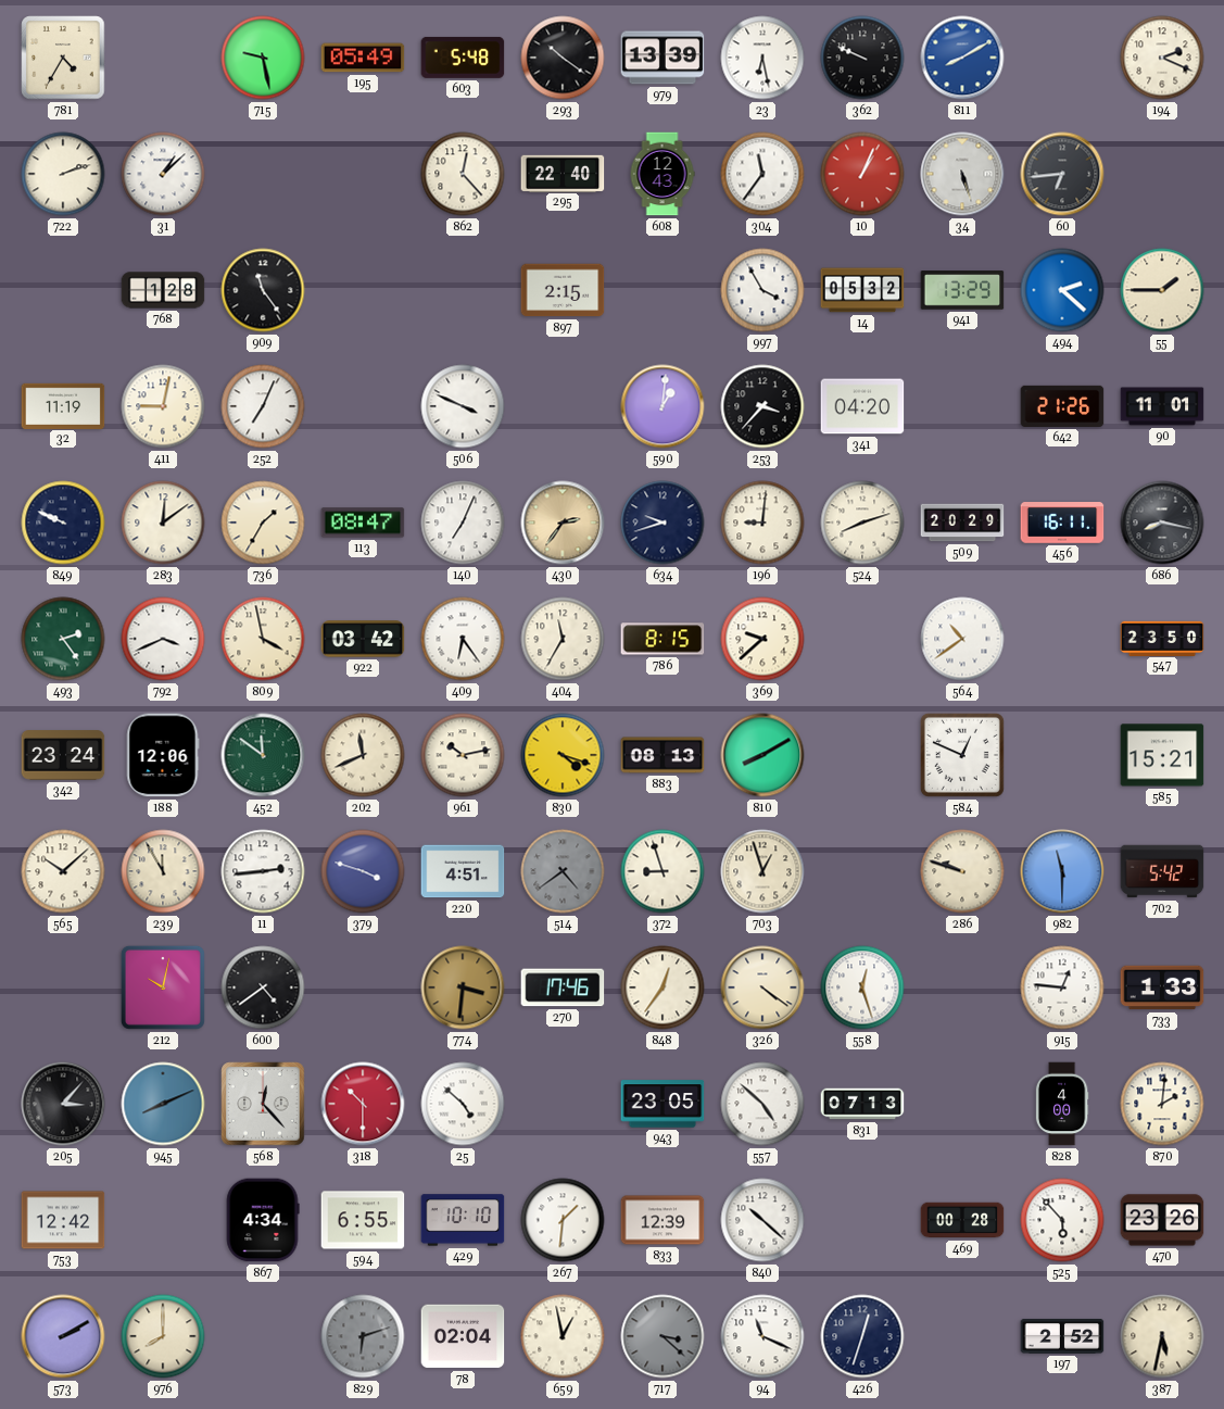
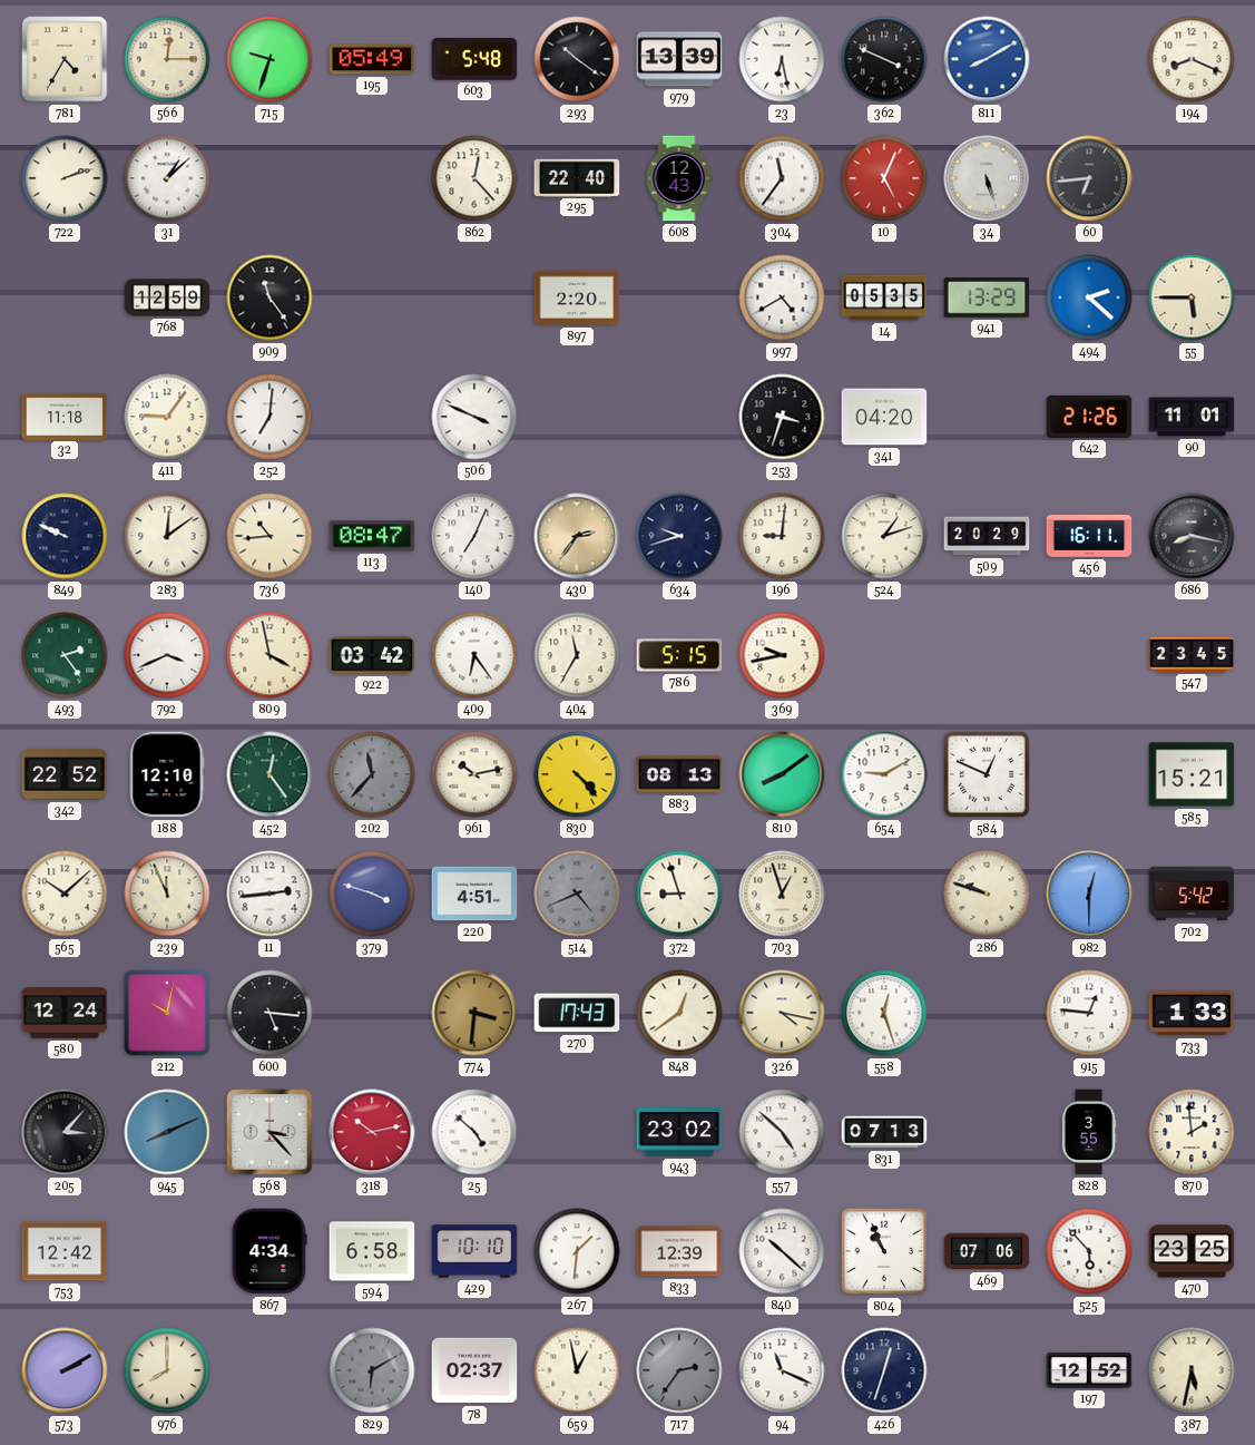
566: none -> 12:15 (167, 59)
715: 9:28 -> 9:33 (269, 59)
362: 9:49 -> 3:49 (884, 59)
194: 2:19 -> 8:19 (1192, 59)
10: 1:04 -> 5:04 (884, 178)
768: 1:28 -> 12:59 (167, 297)
897: 2:15 -> 2:20 (577, 297)
997: 3:55 -> 4:40 (782, 297)
14: 05:32 -> 05:35 (884, 297)
55: 1:45 -> 5:45 (1192, 297)
32: 11:19 -> 11:18 (65, 416)
411: 9:02 -> 9:06 (167, 417)
252: 7:04 -> 7:01 (269, 417)
590: 1:01 -> none (663, 406)
253: 3:37 -> 3:33 (782, 417)
736: 1:35 -> 10:44 (269, 536)
524: 8:12 -> 1:12 (884, 536)
786: 8:15 -> 5:15 (679, 655)
369: 9:38 -> 9:43 (782, 655)
564: 10:39 -> none (962, 639)
547: 23:50 -> 23:45 (1192, 654)
342: 23:24 -> 22:52 (65, 774)
188: 12:06 -> 12:10 (167, 774)
452: 11:51 -> 12:24 (269, 774)
202: 11:41 -> 11:37 (372, 774)
202 dial: cream -> grey (372, 774)
830: 4:18 -> 4:23 (577, 774)
810: 8:10 -> 8:09 (782, 774)
654: none -> 9:10 (884, 774)
239: 11:55 -> 11:56 (167, 894)
514: 4:39 -> 4:41 (577, 894)
982: 11:30 -> 12:30 (1089, 894)
580: none -> 12:24 (65, 1013)
600: 4:39 -> 5:16 (269, 1013)
270: 17:46 -> 17:43 (577, 1013)
848: 12:36 -> 12:39 (679, 1013)
326: 4:21 -> 4:17 (782, 1013)
568: 12:23 -> 3:23 (269, 1132)
318: 10:30 -> 10:13 (372, 1132)
943: 23:05 -> 23:02 (679, 1132)
828: 4:00 -> 3:55 (1089, 1132)
870: 2:01 -> 1:59 (1192, 1132)
594: 6:55 -> 6:58 (372, 1251)
804: none -> 10:56 (884, 1251)
469: 00:28 -> 07:06 (987, 1251)
470: 23:26 -> 23:25 (1192, 1251)
829: 6:12 -> 6:10 (372, 1370)
78: 02:04 -> 02:37 (474, 1370)
717: 3:22 -> 2:36 (679, 1370)
197: 2:52 -> 12:52 (1089, 1370)
